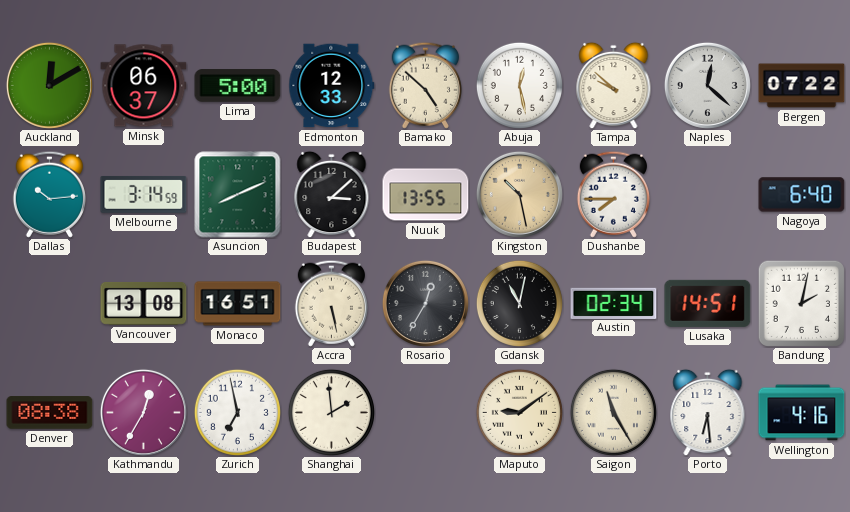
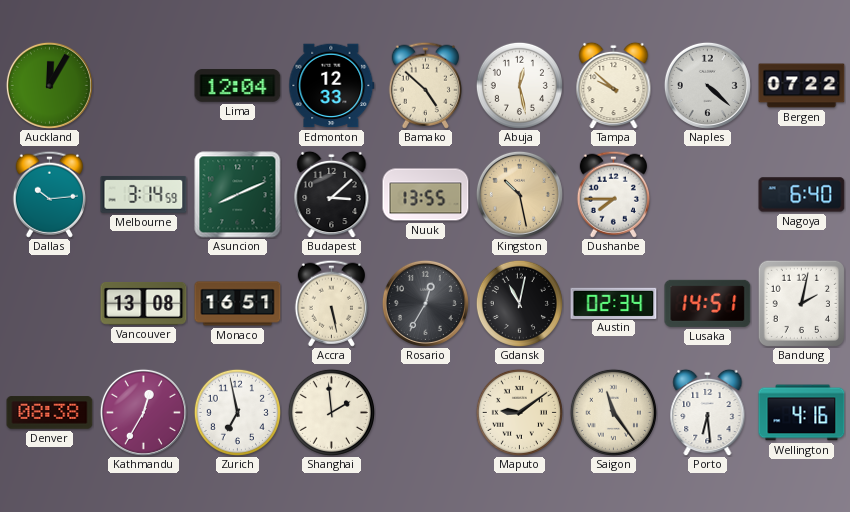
Auckland: 12:10 -> 12:05 (49, 85)
Minsk: 06:37 -> none (144, 86)
Lima: 5:00 -> 12:04 (238, 86)
Naples: 12:22 -> 4:22 (707, 85)
Saigon: 11:25 -> 11:24 (613, 412)
